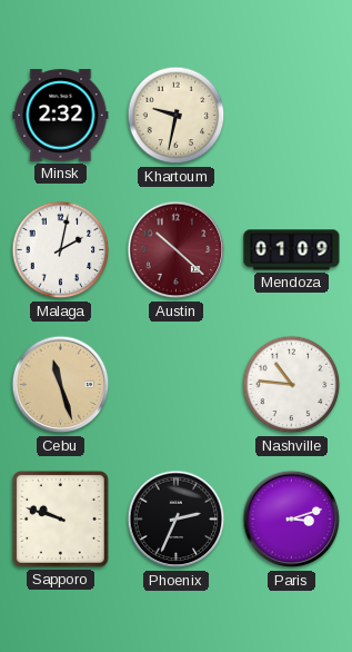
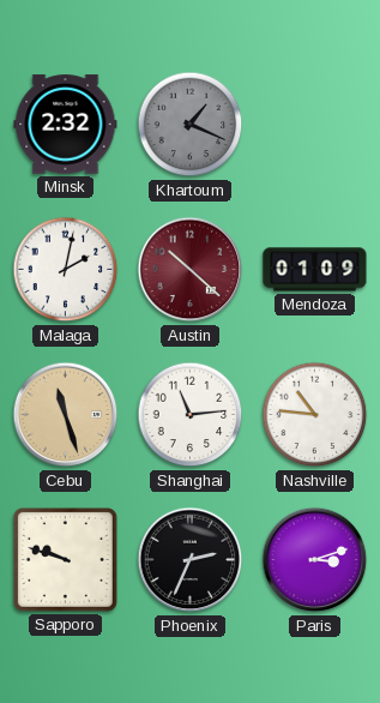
Khartoum: 9:32 -> 1:19 (191, 125)
Khartoum dial: cream -> grey (191, 125)
Shanghai: none -> 11:14 (191, 415)
